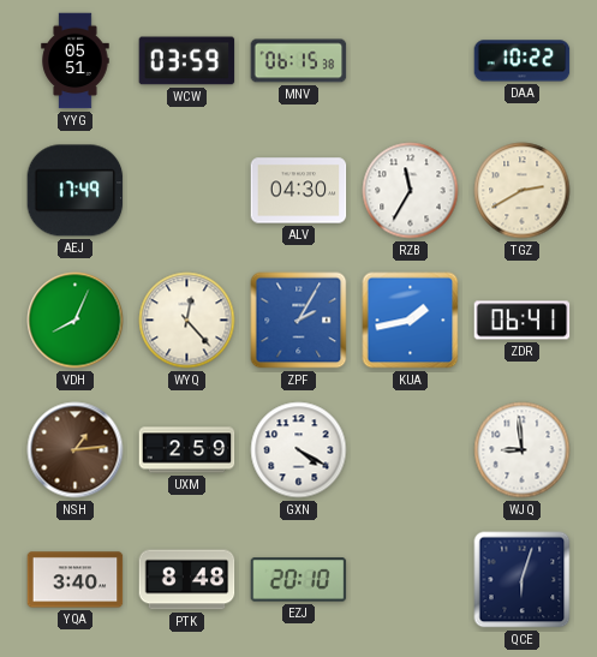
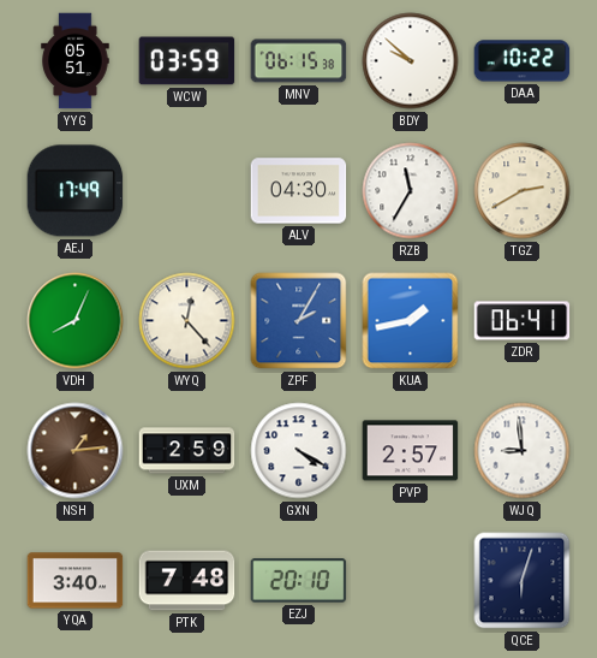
BDY: none -> 9:52 (411, 61)
PVP: none -> 2:57 (411, 451)
PTK: 8:48 -> 7:48 (187, 581)
